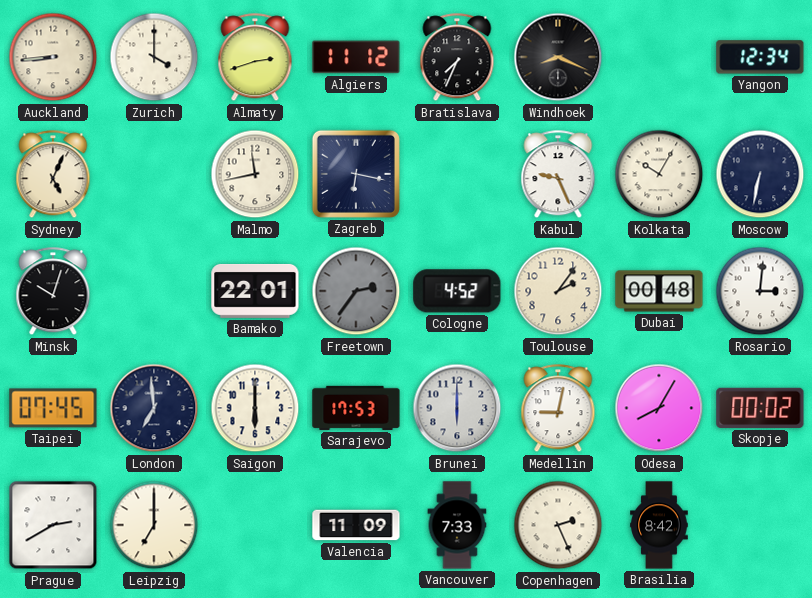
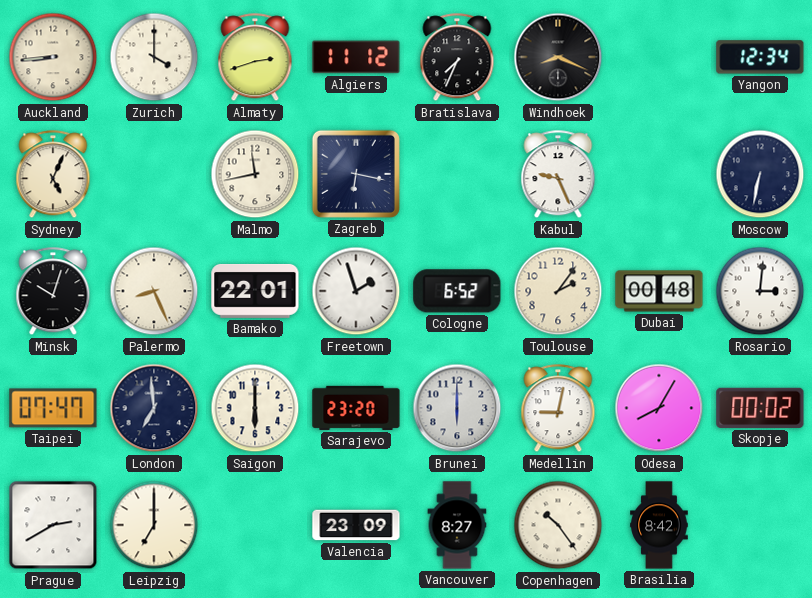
Kolkata: 10:05 -> none (659, 174)
Palermo: none -> 8:26 (154, 291)
Freetown: 2:36 -> 1:57 (356, 291)
Freetown dial: grey -> white (356, 291)
Cologne: 4:52 -> 6:52 (457, 291)
Taipei: 07:45 -> 07:47 (53, 408)
Sarajevo: 17:53 -> 23:20 (356, 408)
Valencia: 11:09 -> 23:09 (356, 525)
Vancouver: 7:33 -> 8:27 (457, 525)
Copenhagen: 2:26 -> 10:24 (558, 525)
